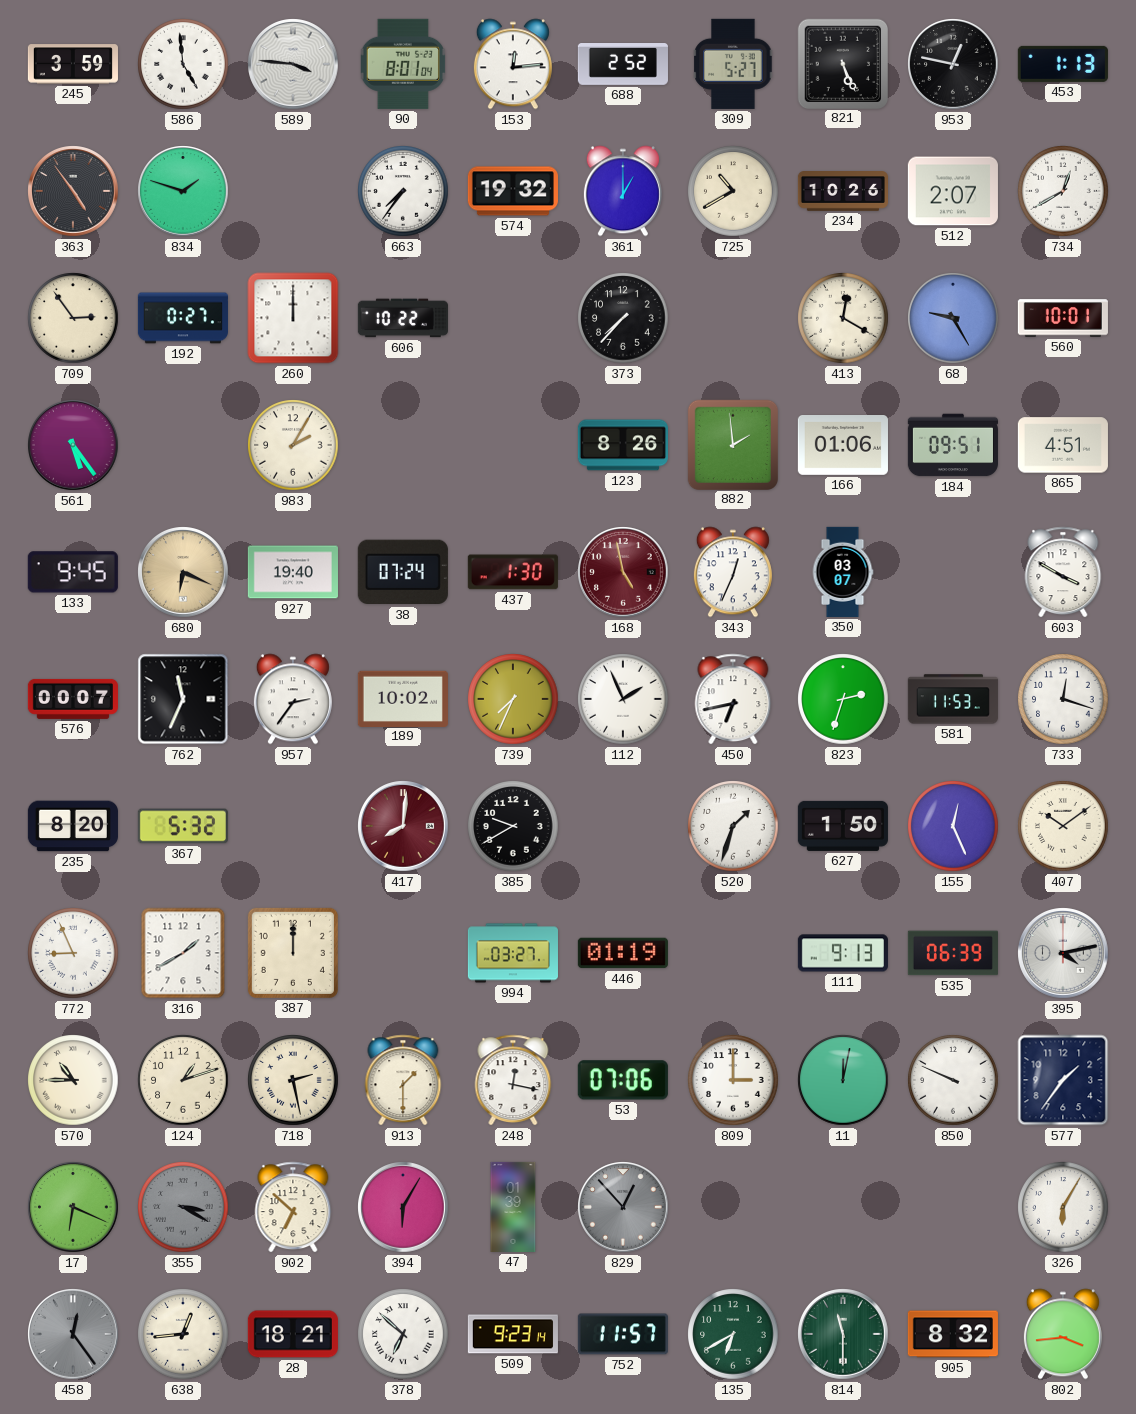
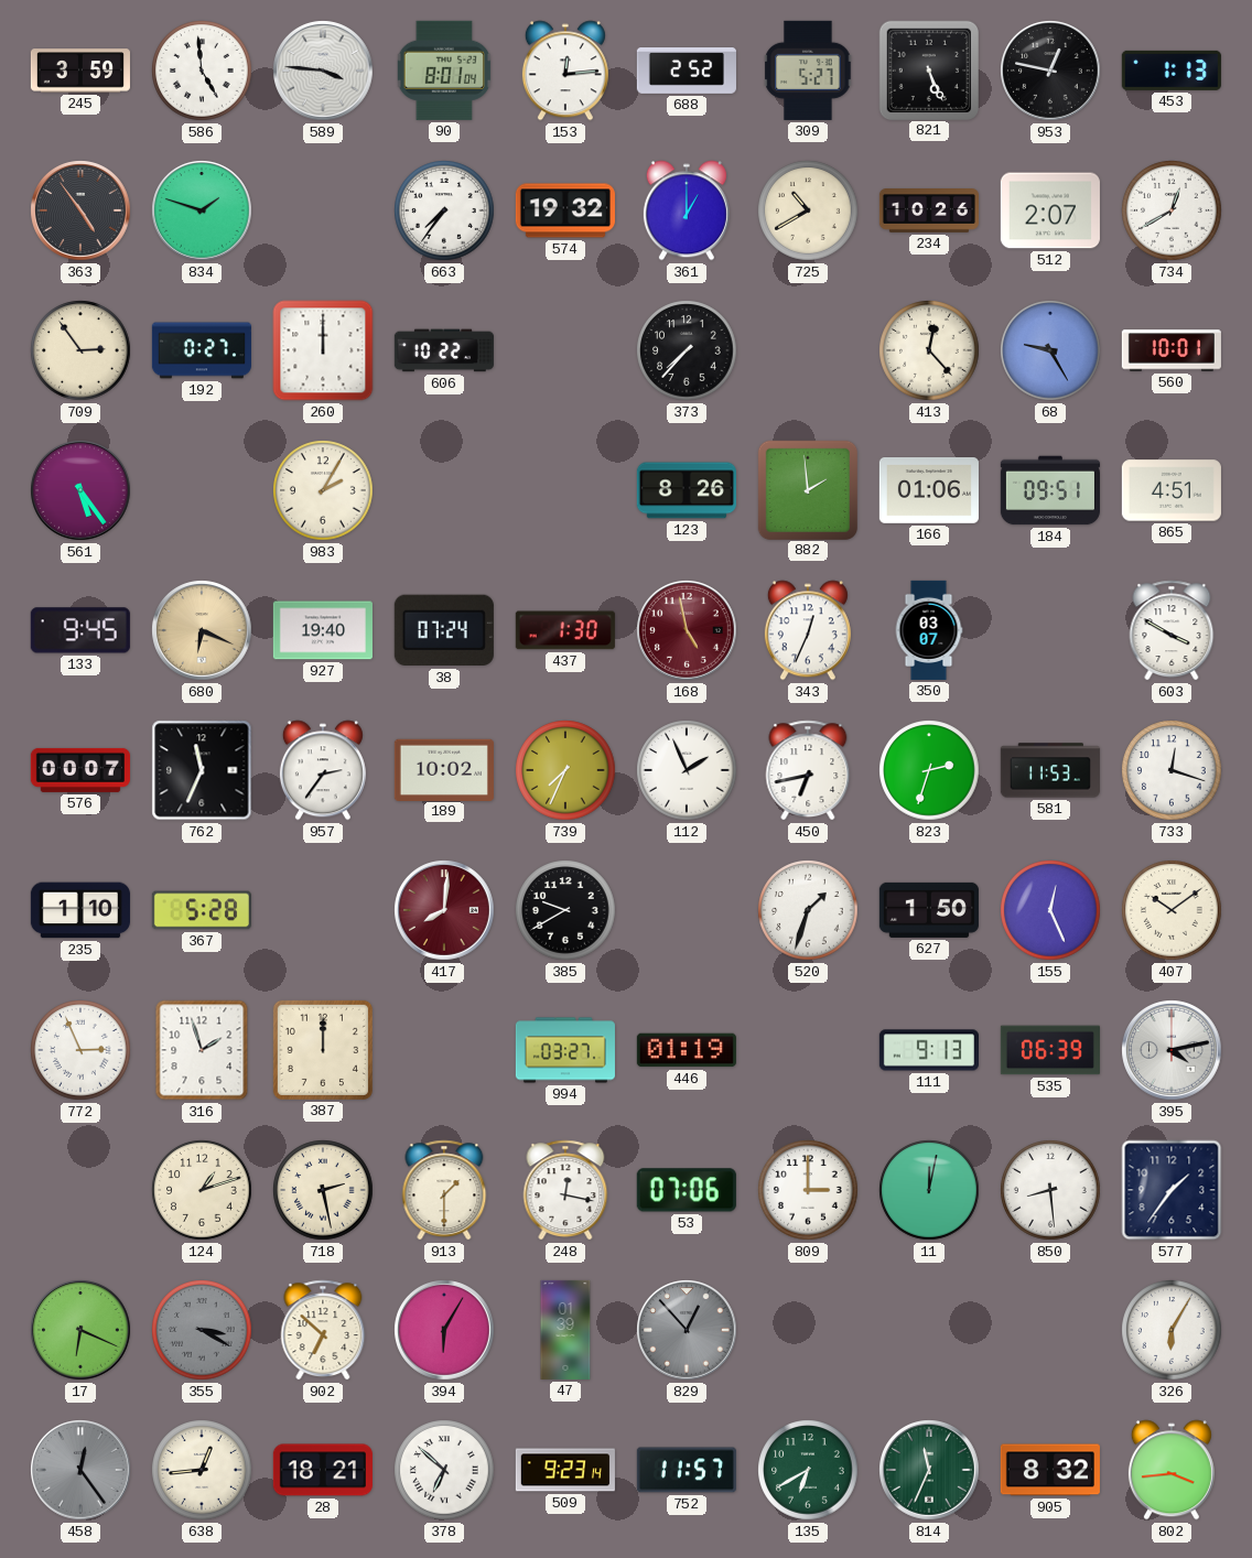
413: 12:20 -> 12:23 (929, 350)
235: 8:20 -> 1:10 (80, 910)
367: 5:32 -> 5:28 (202, 910)
772: 8:56 -> 2:56 (80, 1050)
316: 1:40 -> 1:57 (202, 1050)
570: 10:45 -> none (73, 1080)
850: 9:49 -> 8:29 (1050, 1190)
814: 11:30 -> 11:34 (929, 1470)
